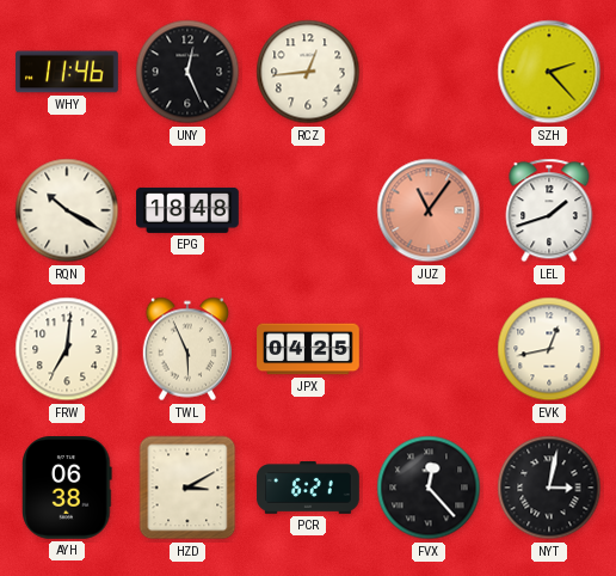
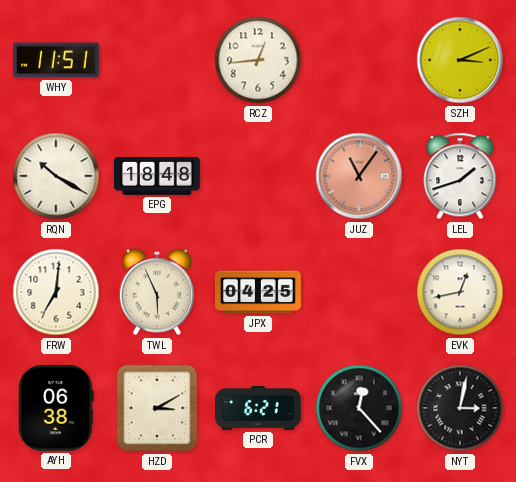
WHY: 11:46 -> 11:51 (57, 60)
UNY: 12:26 -> none (187, 72)
SZH: 2:23 -> 3:11 (460, 60)
